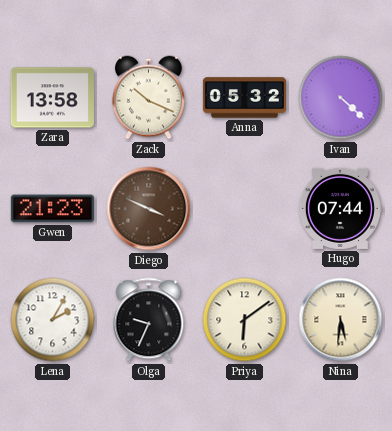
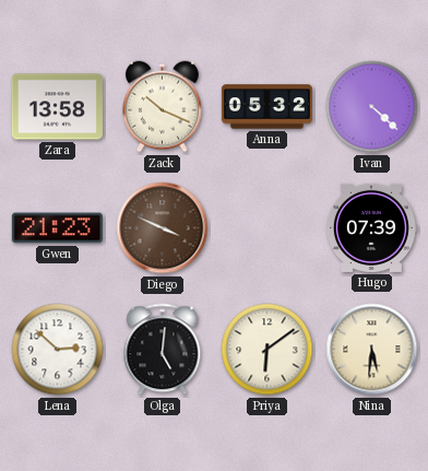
Hugo: 07:44 -> 07:39 (371, 227)
Lena: 2:05 -> 2:52 (58, 350)
Olga: 9:34 -> 5:01 (163, 350)
